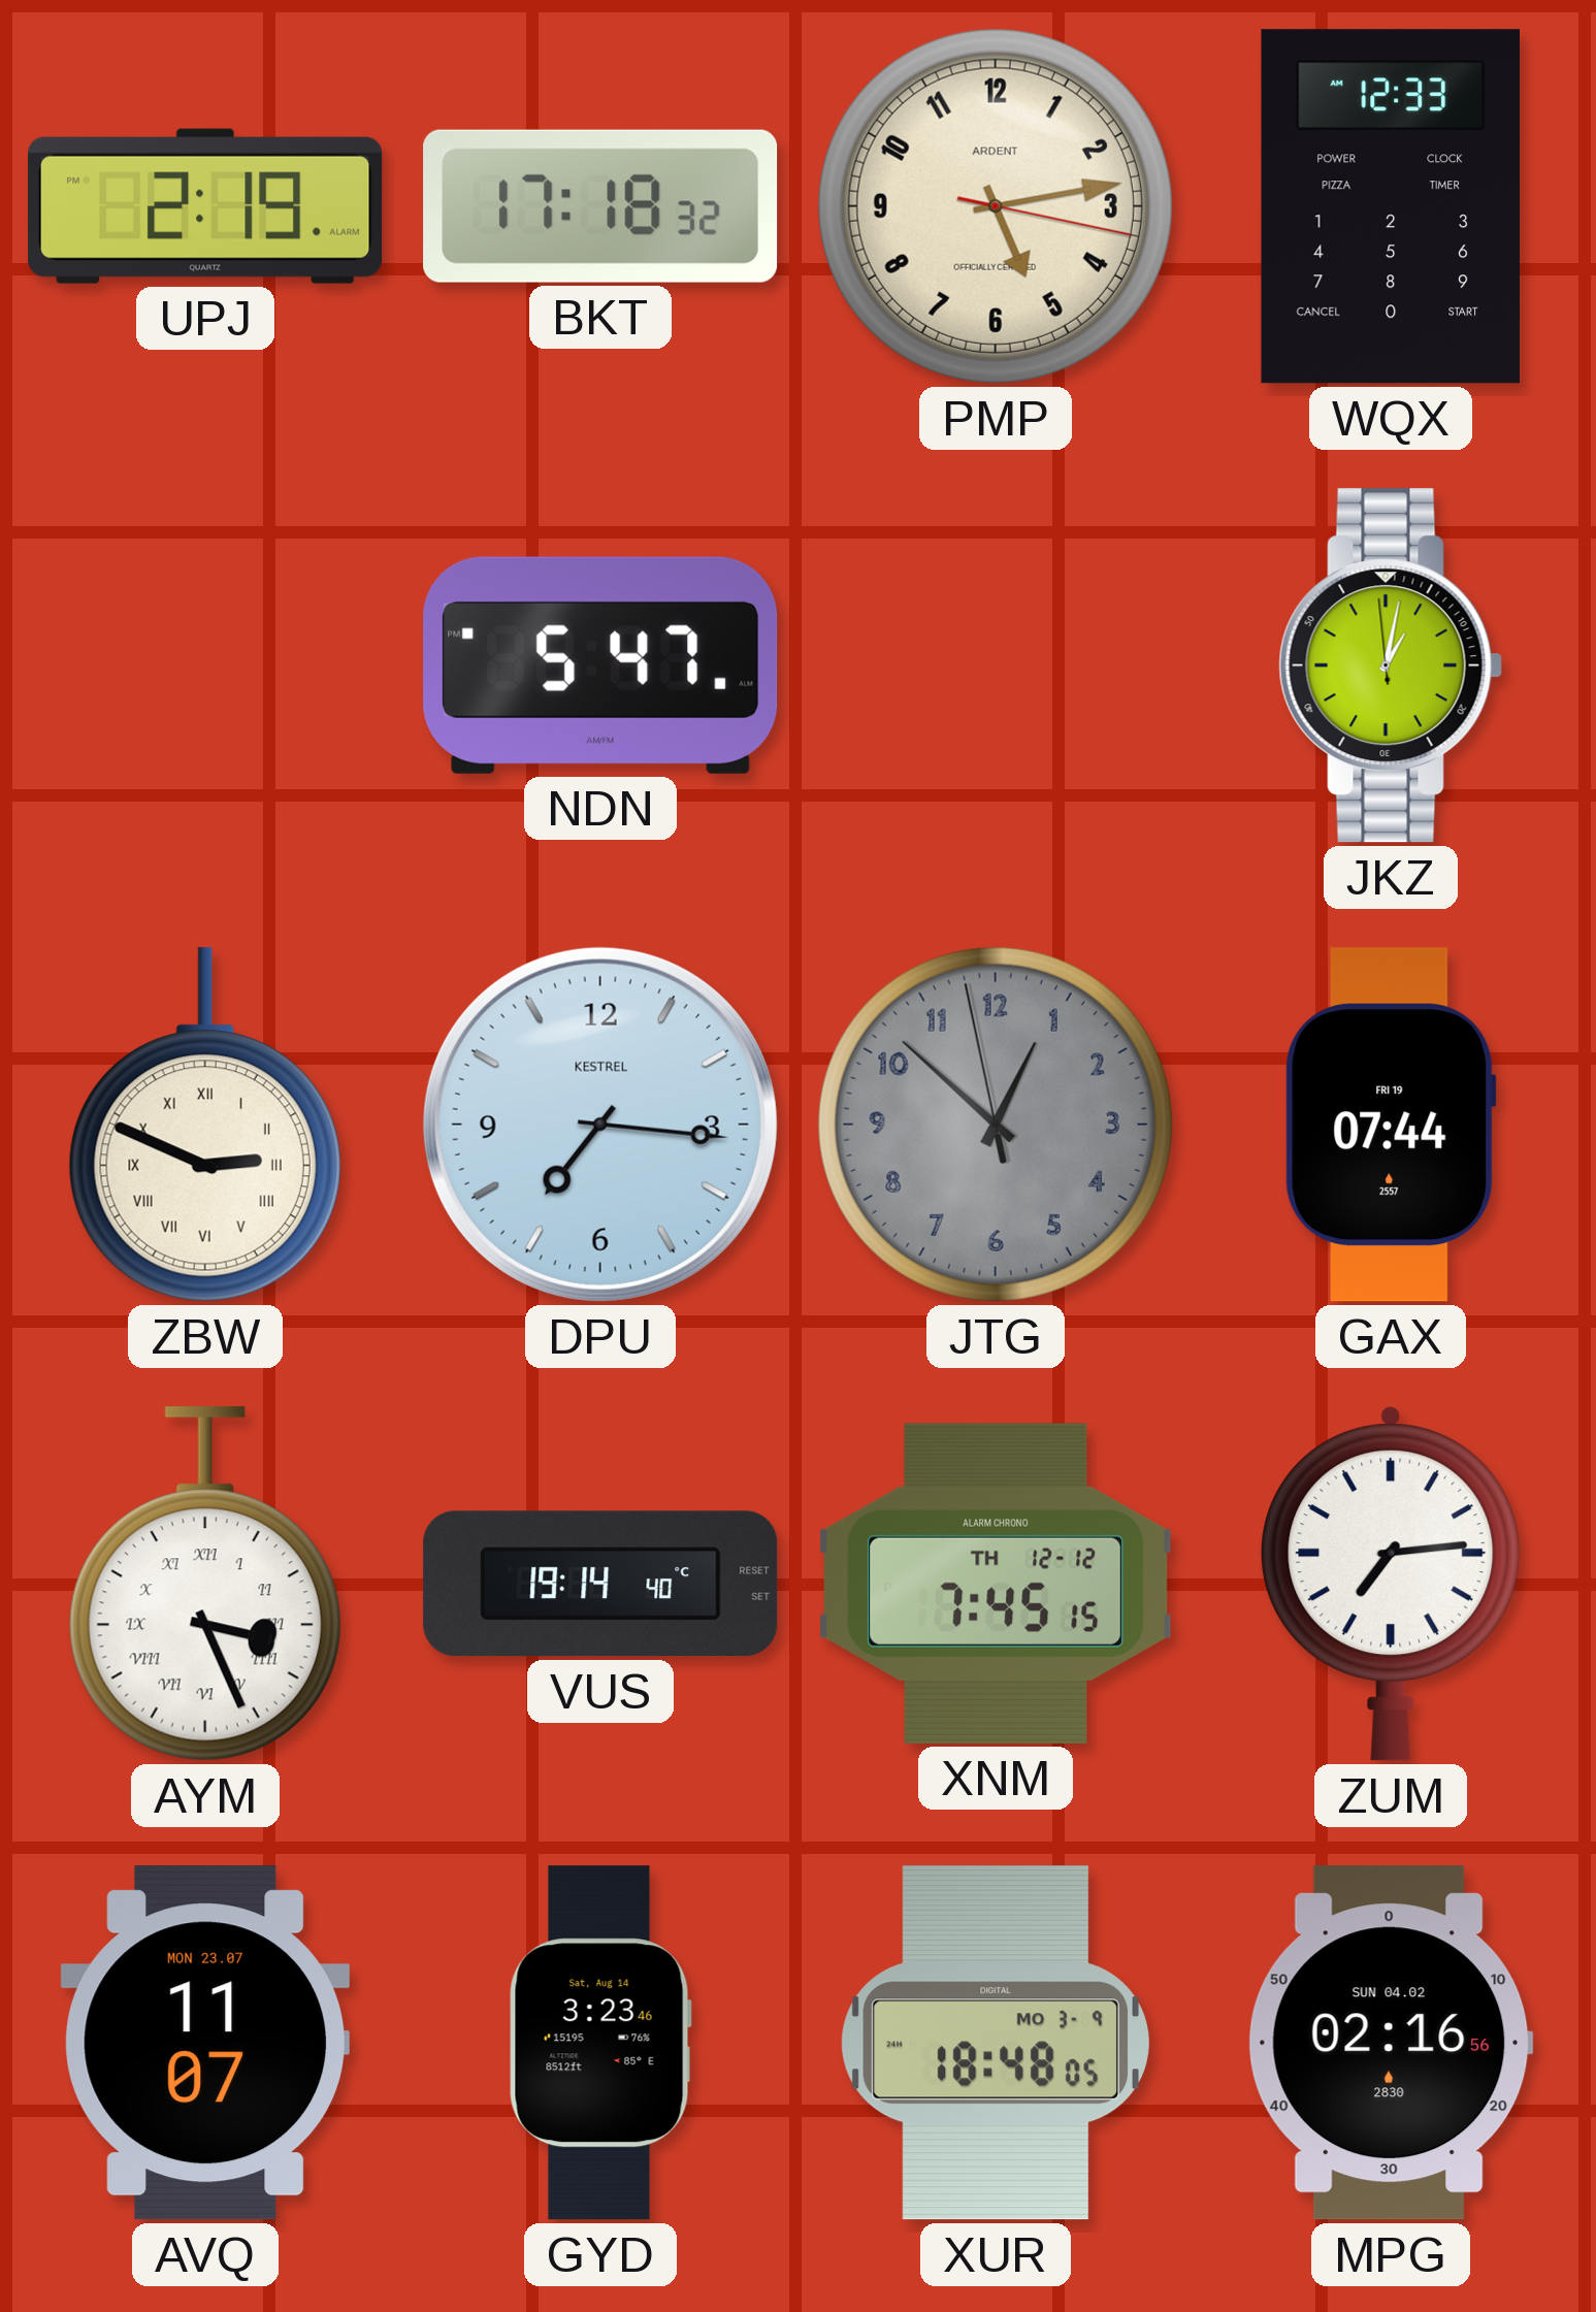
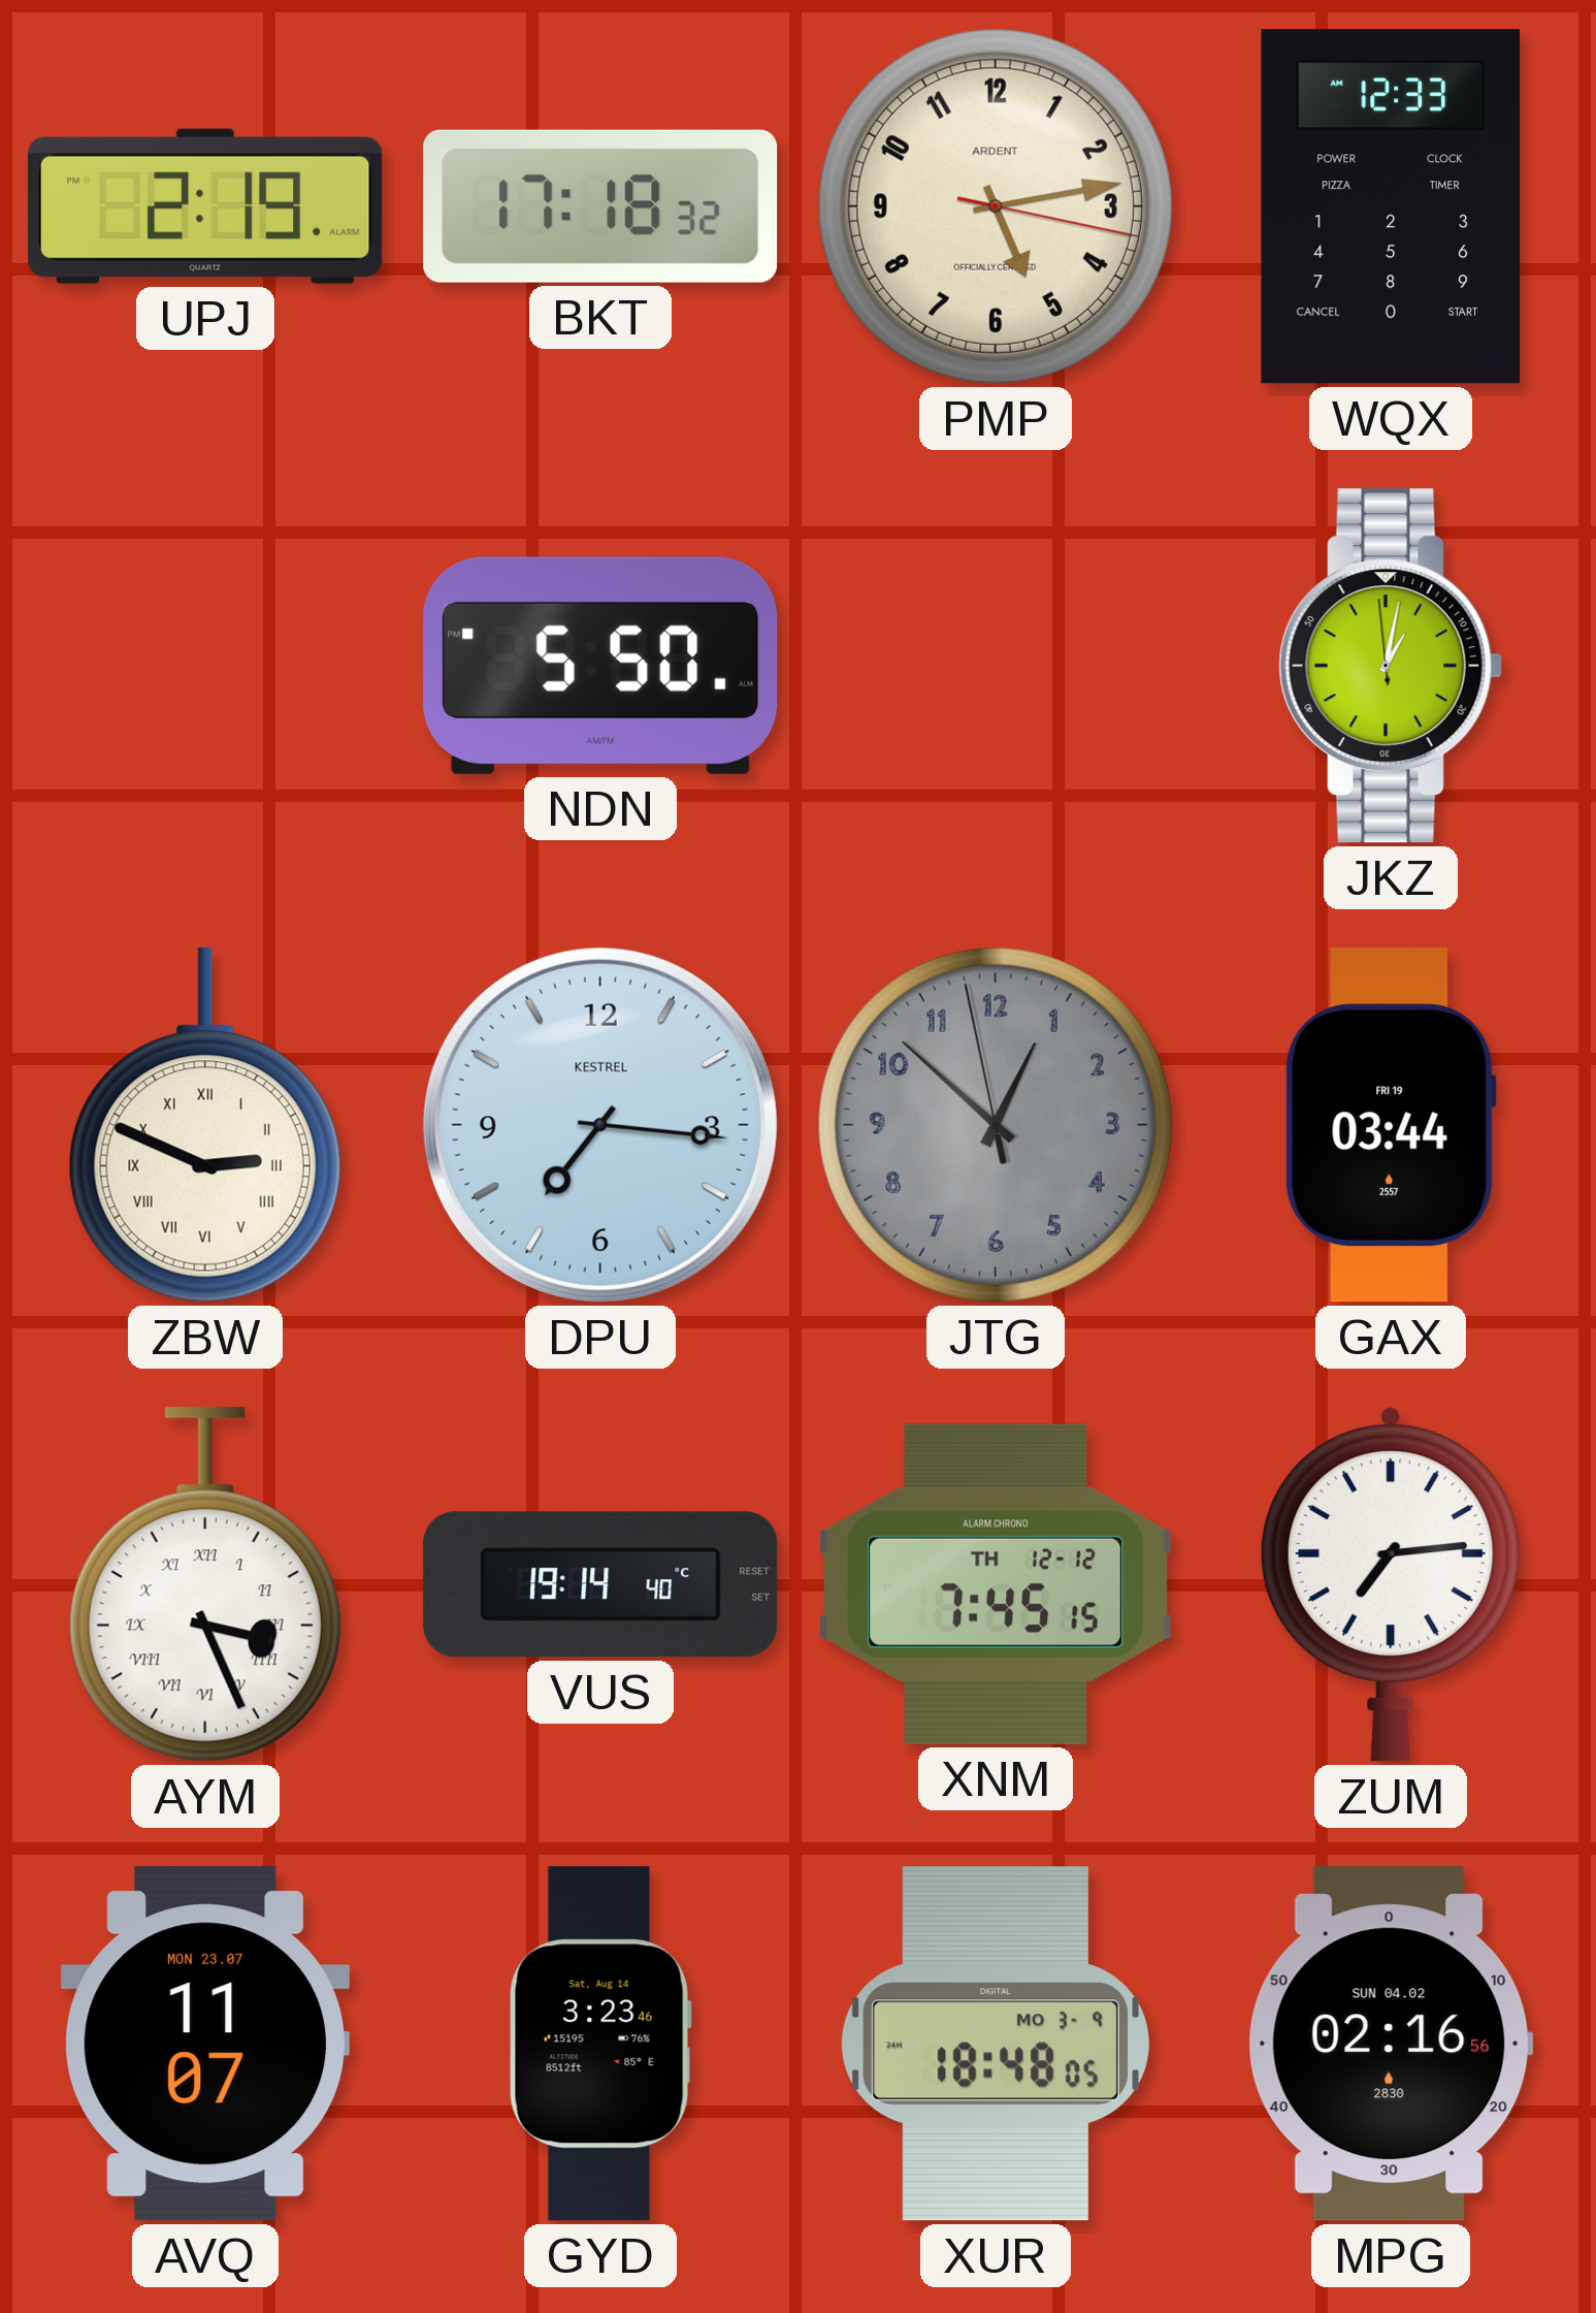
NDN: 5:47 -> 5:50 (600, 666)
GAX: 07:44 -> 03:44 (1391, 1125)
